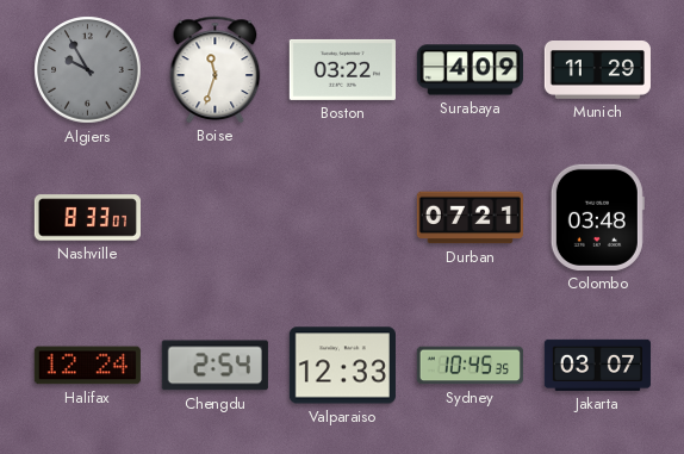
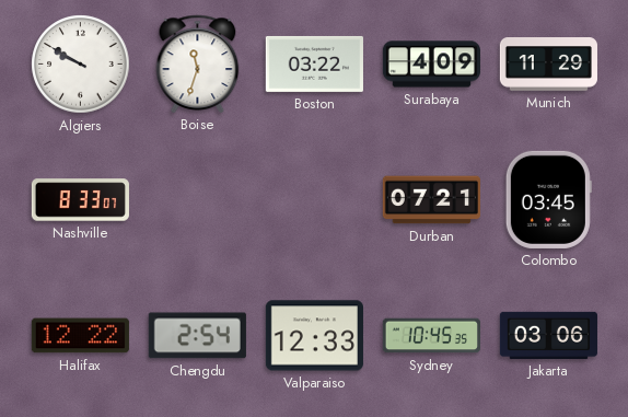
Algiers: 9:55 -> 9:50 (81, 65)
Algiers dial: grey -> white (81, 65)
Colombo: 03:48 -> 03:45 (548, 199)
Halifax: 12:24 -> 12:22 (80, 336)
Jakarta: 03:07 -> 03:06 (548, 335)
